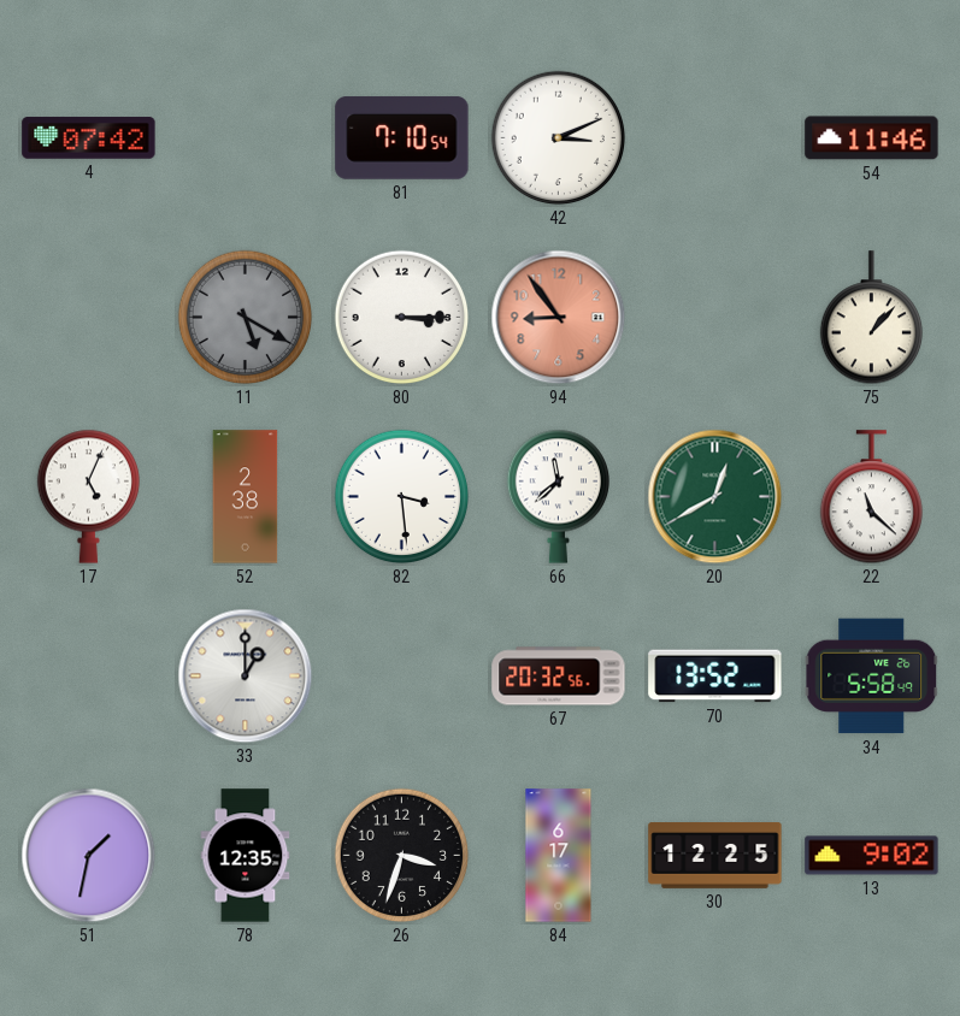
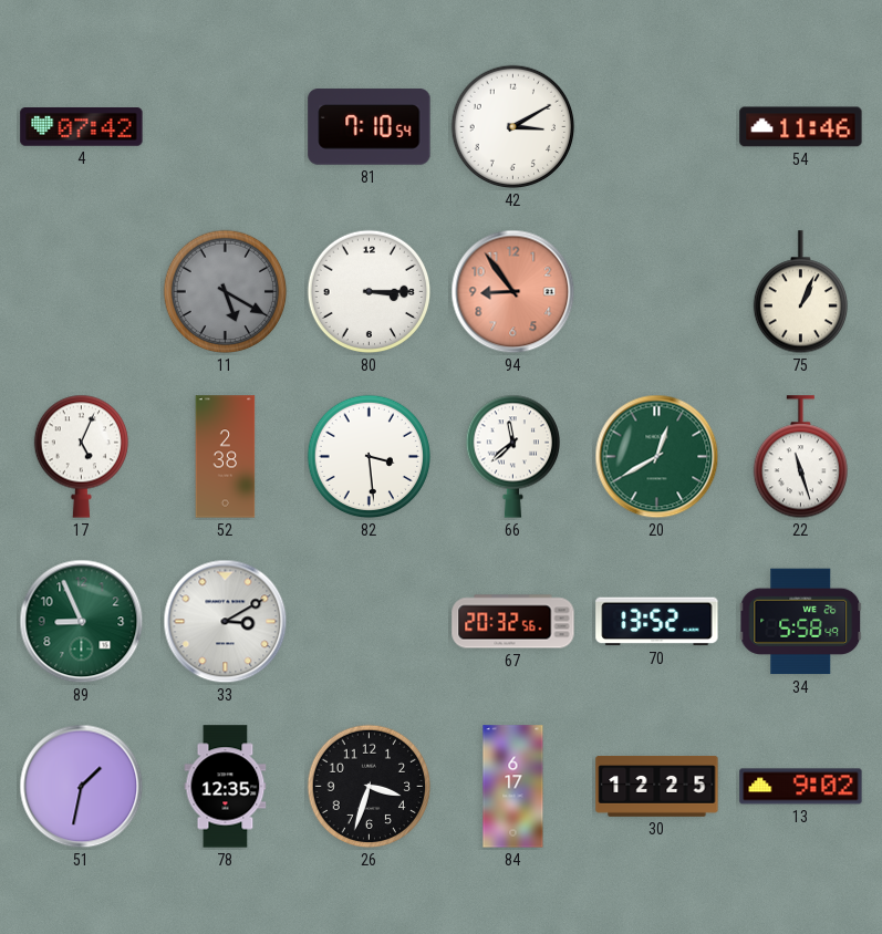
42: 3:11 -> 3:10 (513, 127)
75: 1:07 -> 1:04 (800, 292)
22: 11:22 -> 11:27 (800, 457)
89: none -> 8:56 (82, 622)
33: 1:00 -> 3:10 (226, 622)
